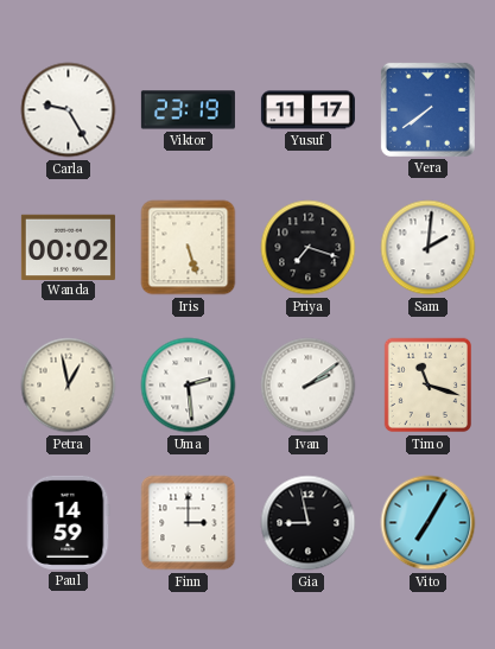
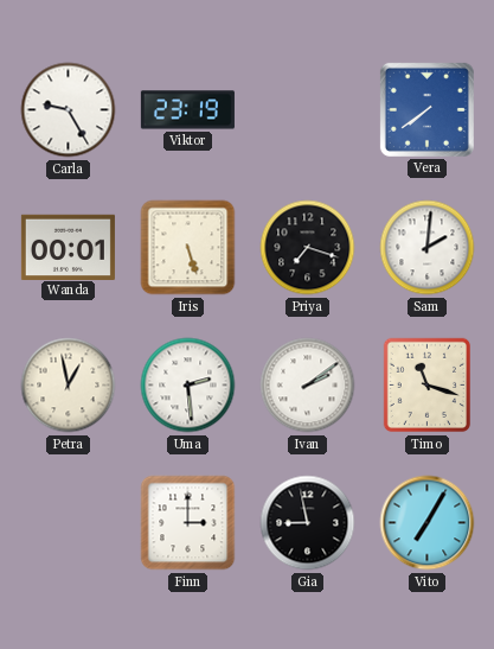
Yusuf: 11:17 -> none (307, 110)
Wanda: 00:02 -> 00:01 (68, 247)
Paul: 14:59 -> none (68, 522)
